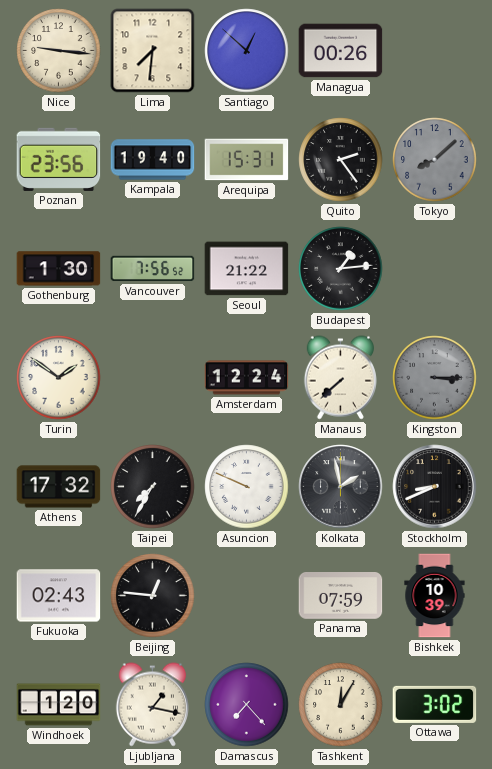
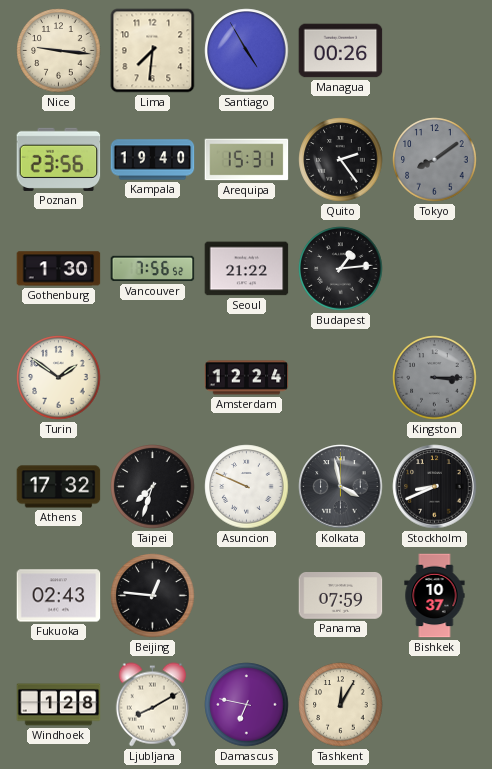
Santiago: 12:52 -> 4:55 (247, 51)
Tokyo: 8:08 -> 8:09 (435, 160)
Manaus: 7:38 -> none (340, 378)
Taipei: 7:35 -> 7:33 (153, 487)
Kolkata: 1:58 -> 3:58 (341, 487)
Bishkek: 10:39 -> 10:37 (435, 596)
Windhoek: 1:20 -> 1:28 (59, 705)
Ljubljana: 1:17 -> 8:10 (152, 705)
Damascus: 7:23 -> 6:47 (247, 705)
Ottawa: 3:02 -> none (435, 704)
